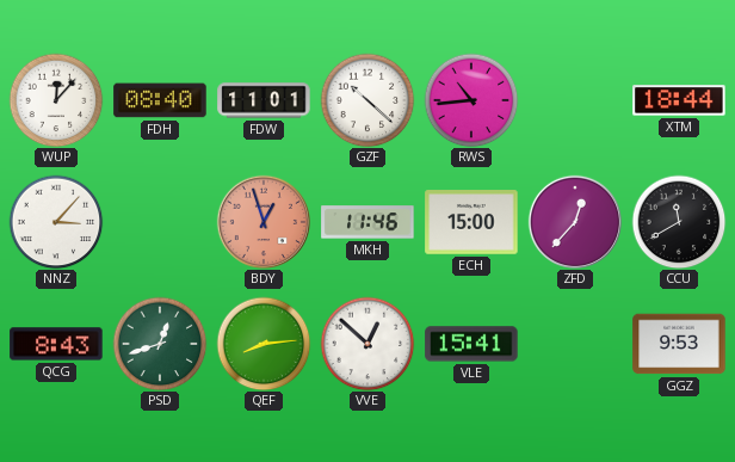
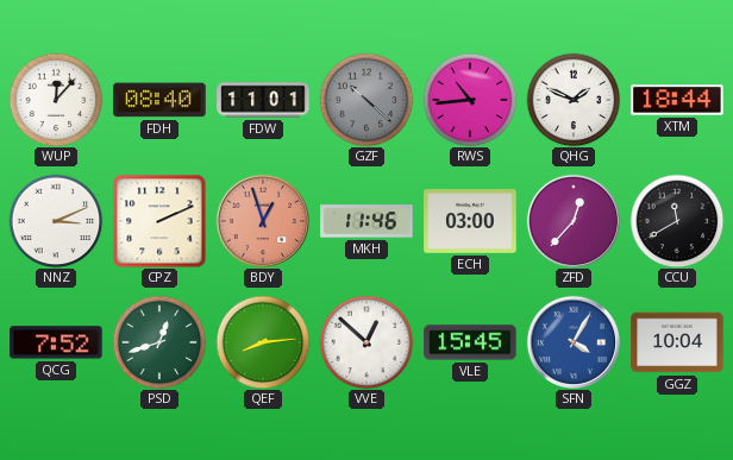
GZF dial: white -> grey (366, 100)
QHG: none -> 1:49 (574, 100)
NNZ: 3:07 -> 3:11 (56, 221)
CPZ: none -> 2:11 (159, 221)
ECH: 15:00 -> 03:00 (470, 221)
QCG: 8:43 -> 7:52 (56, 342)
VLE: 15:41 -> 15:45 (470, 342)
SFN: none -> 4:05 (572, 341)
GGZ: 9:53 -> 10:04 (677, 342)
